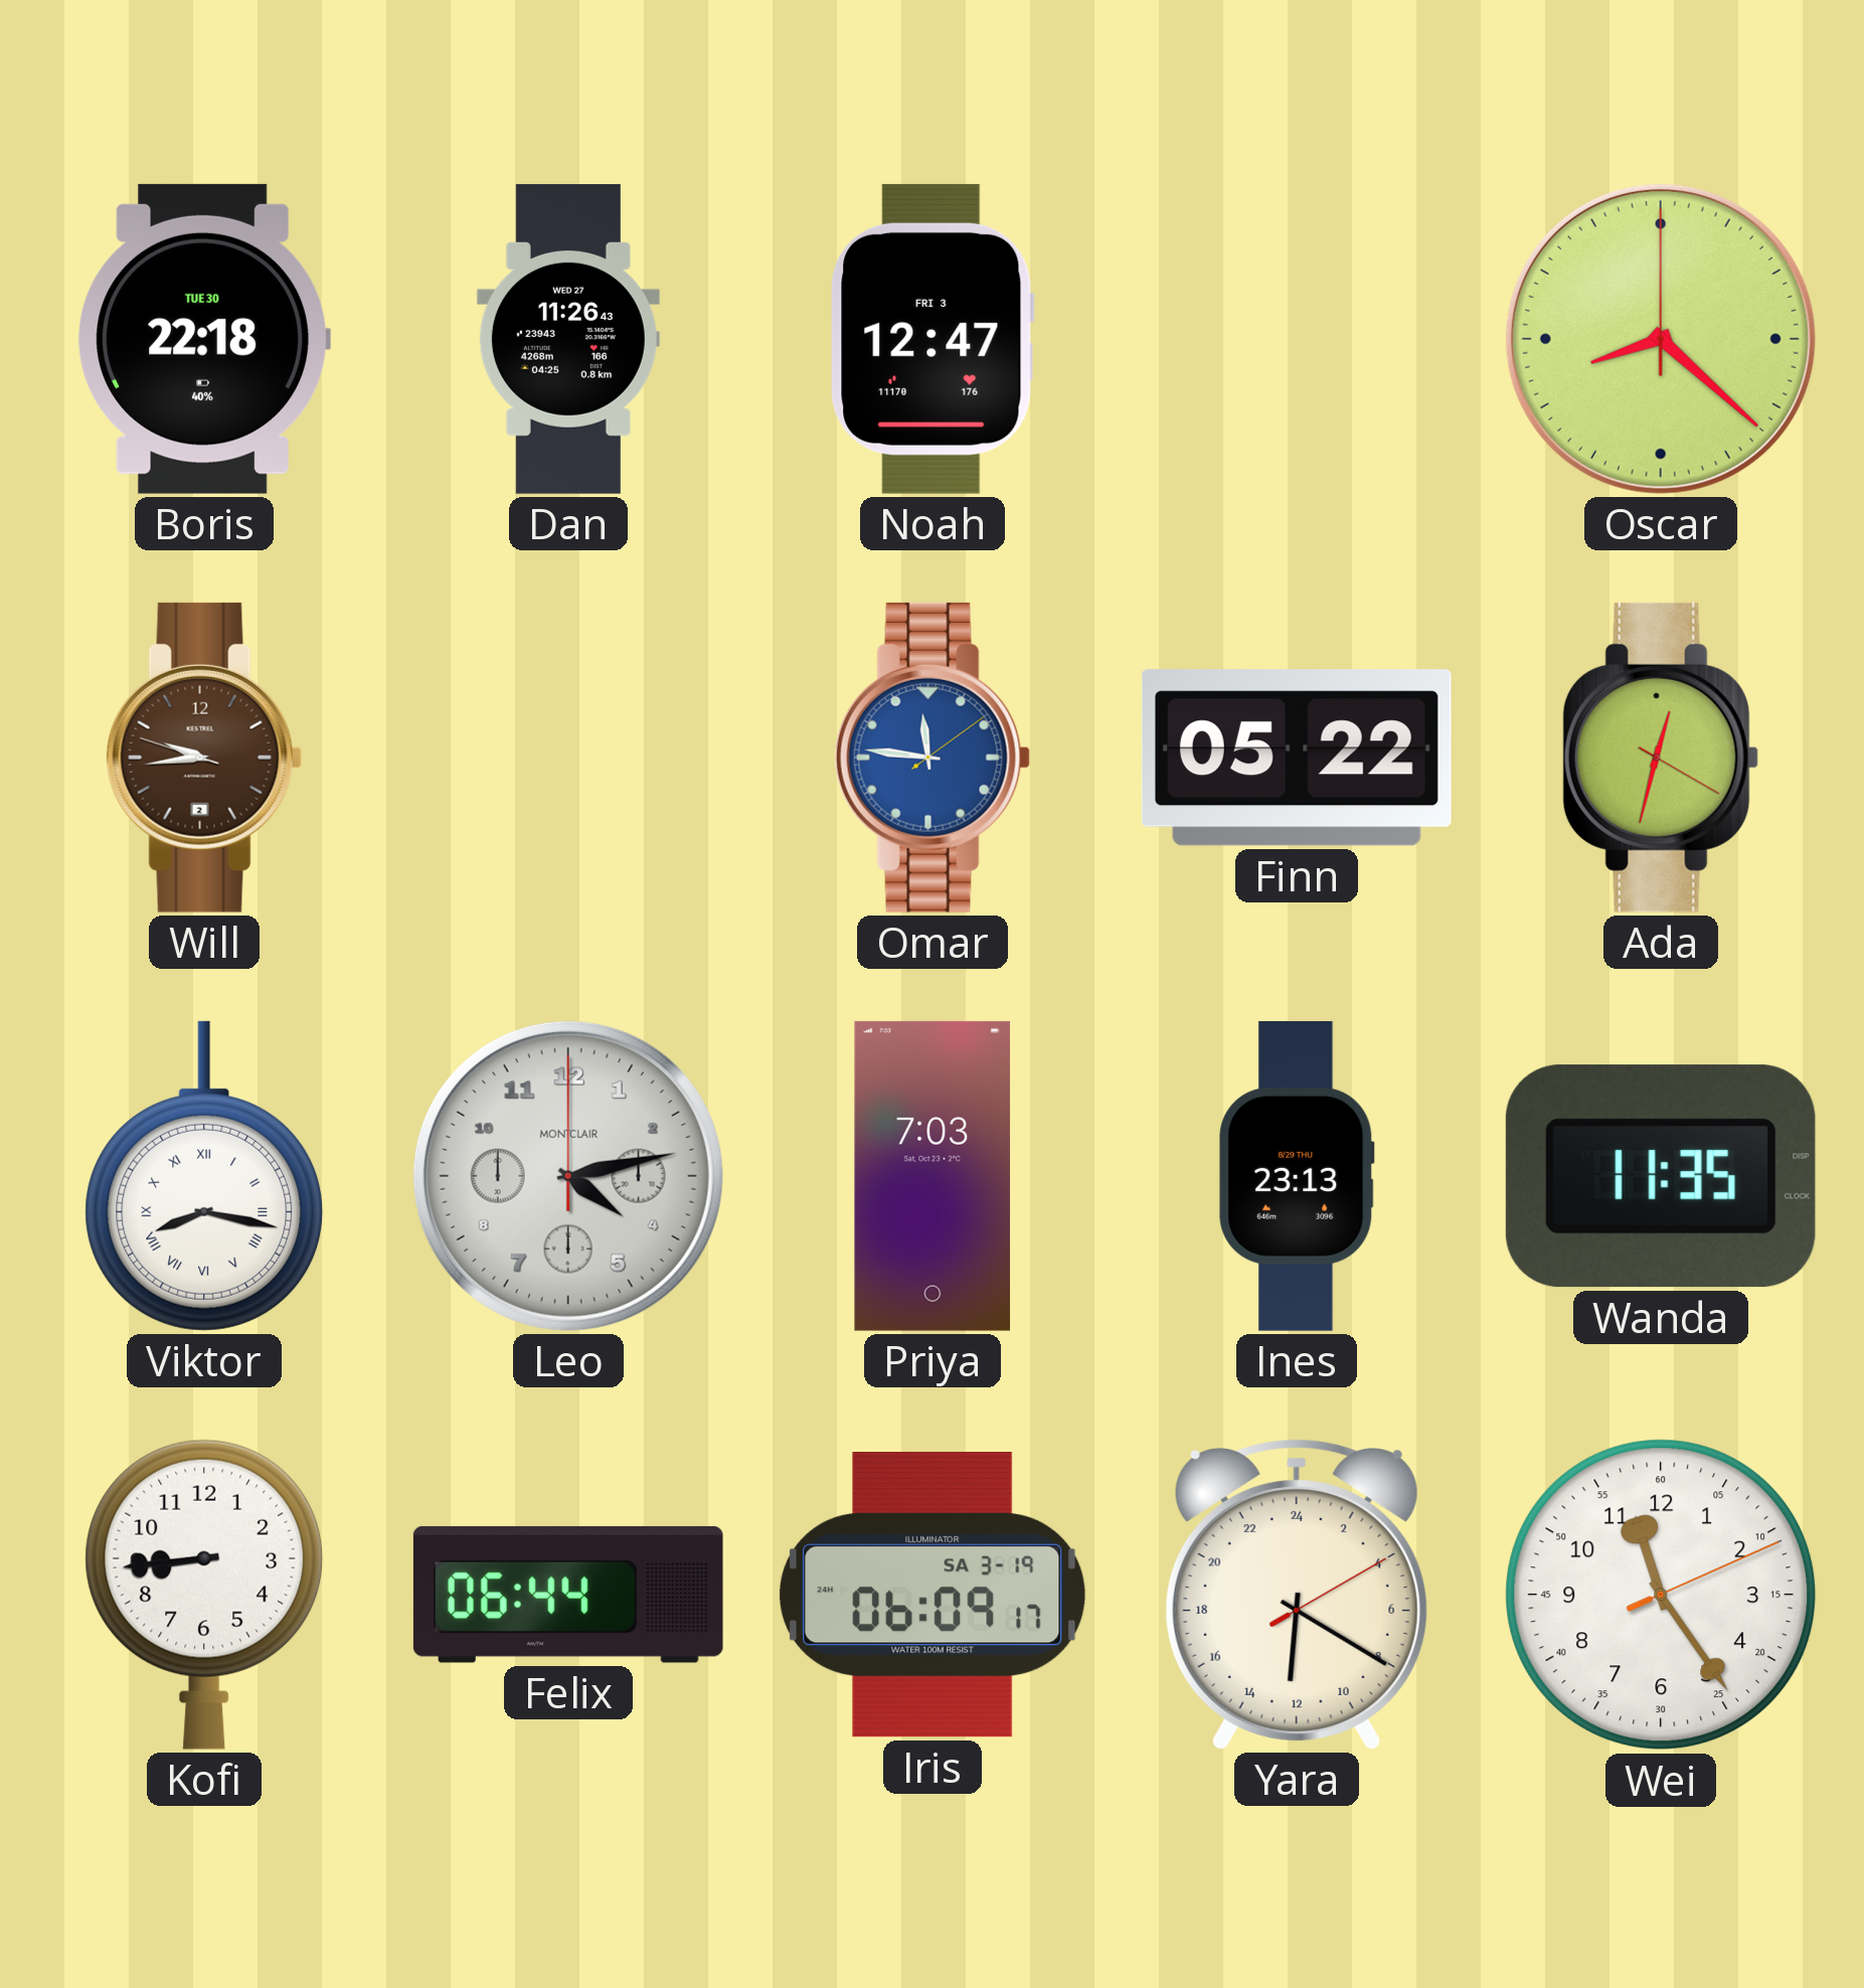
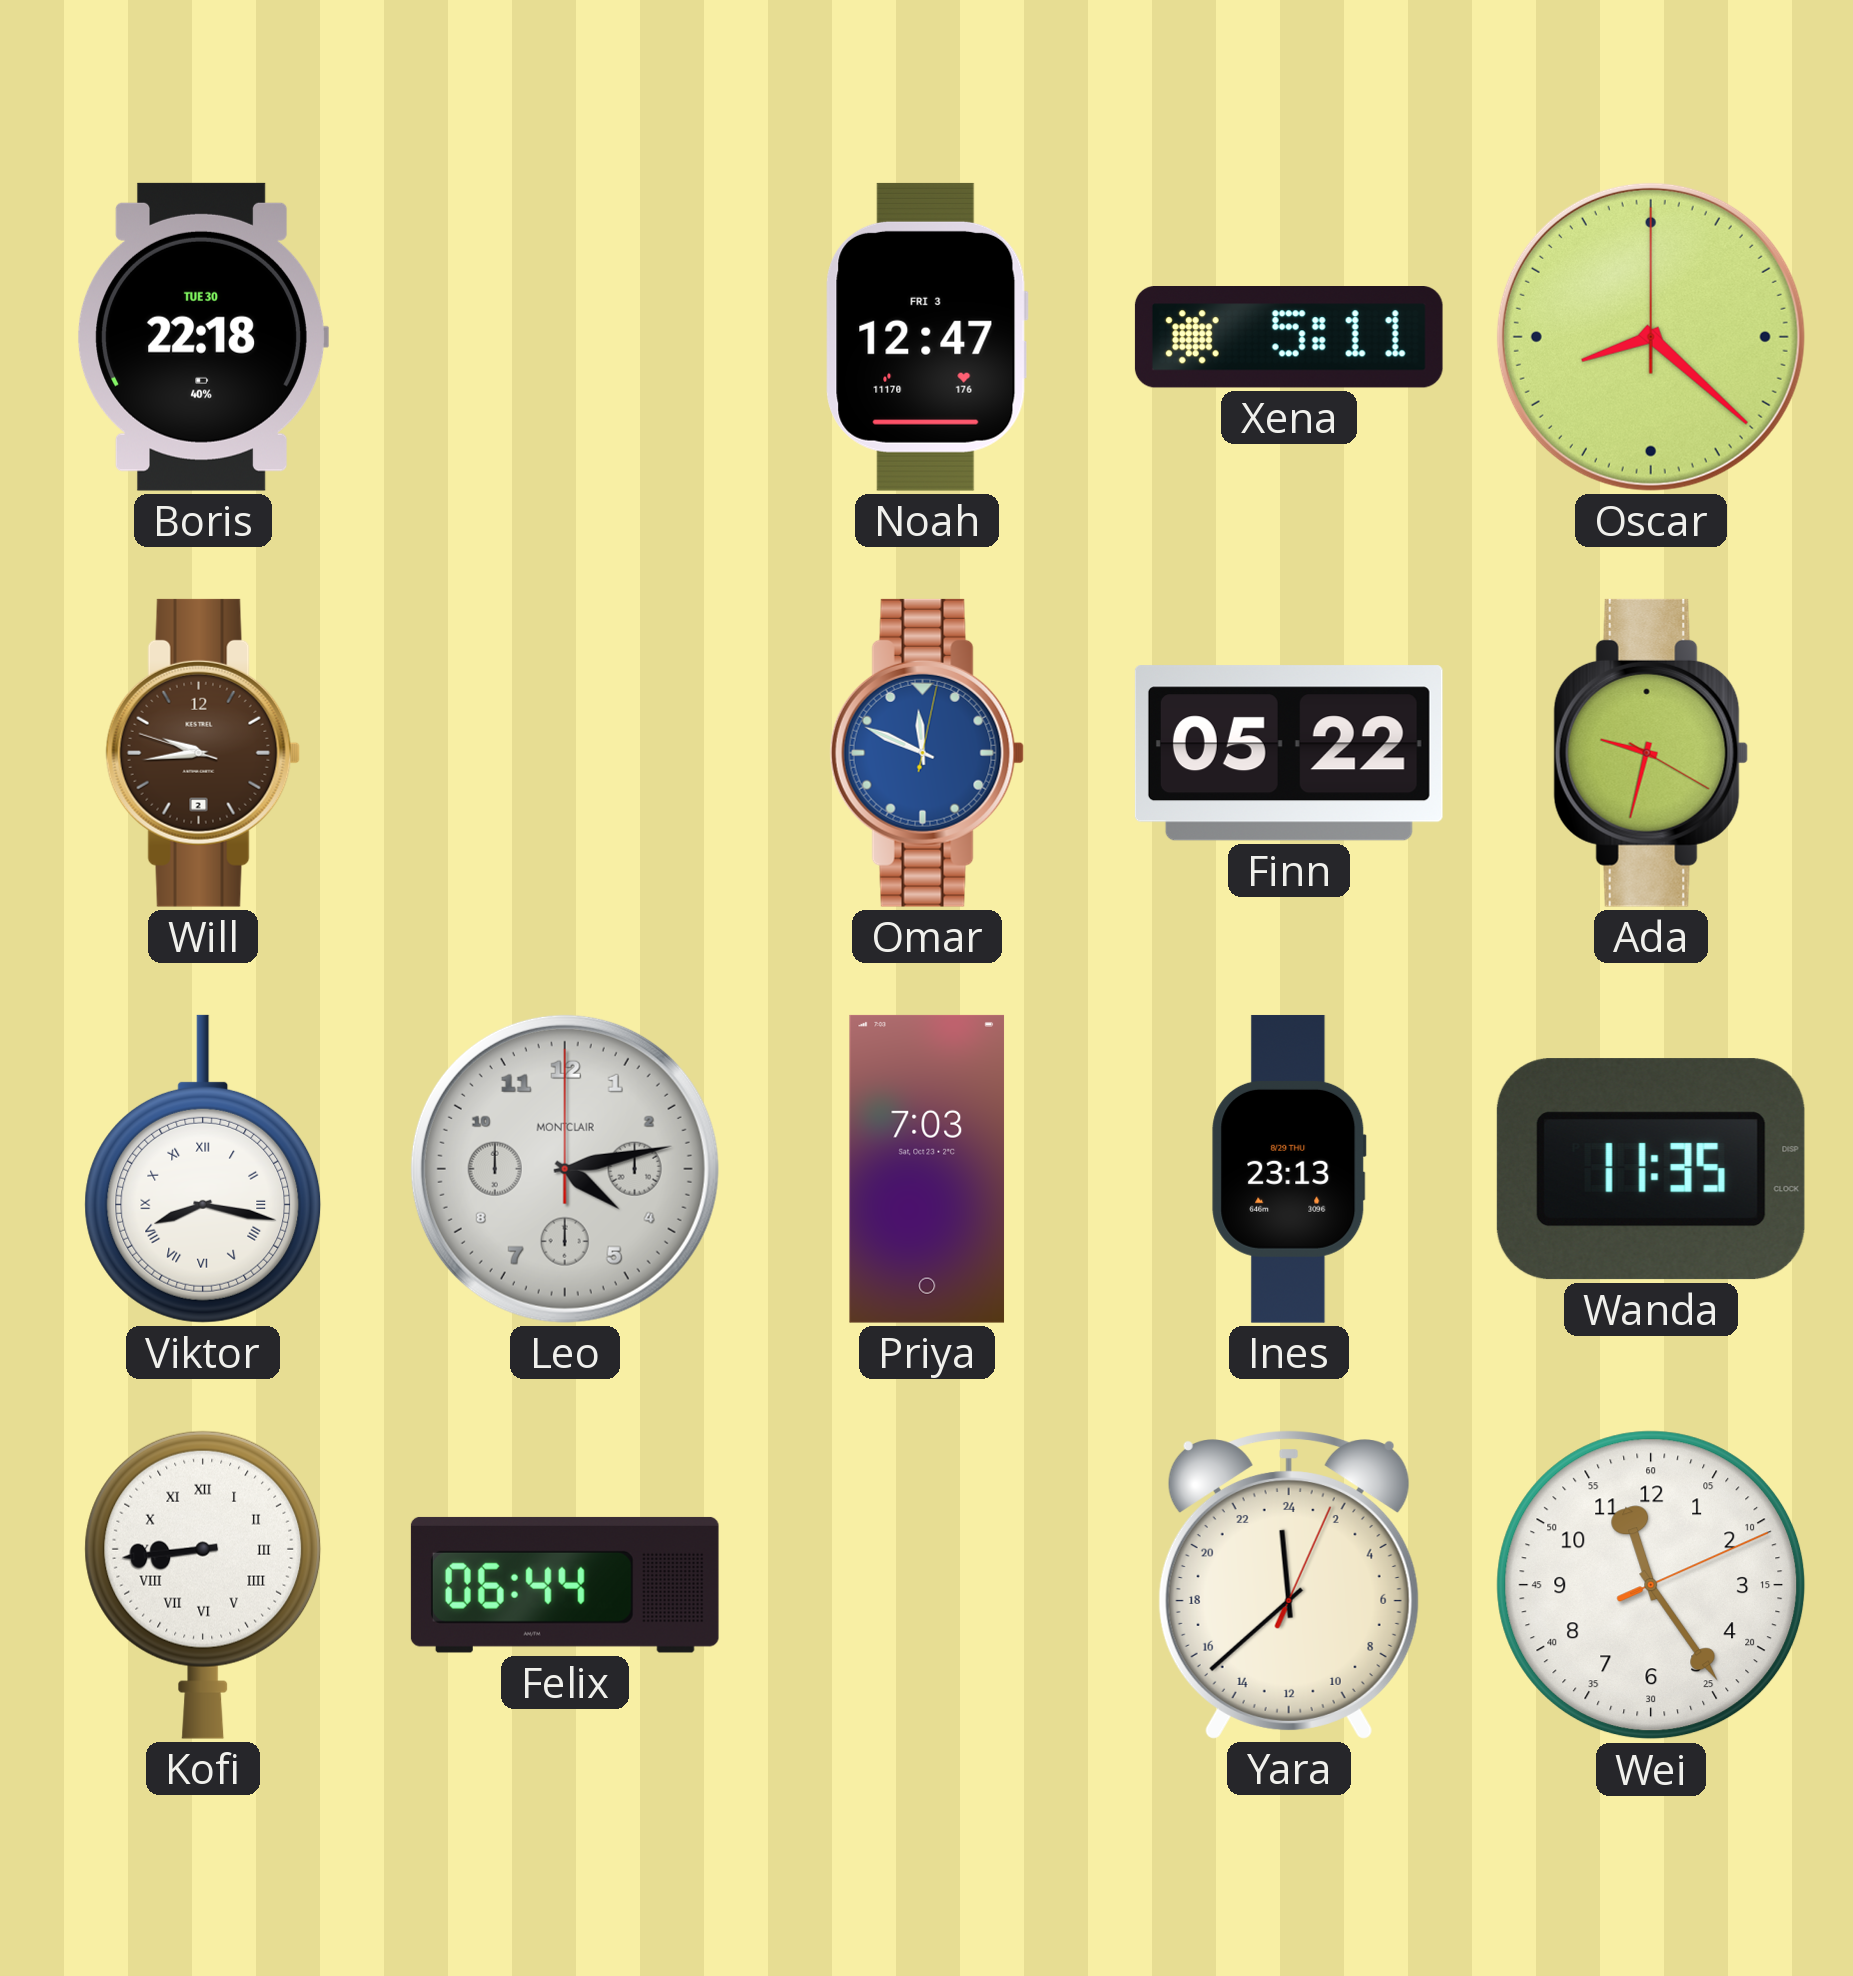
Dan: 11:26 -> none (568, 339)
Xena: none -> 5:11 (1289, 338)
Omar: 11:46 -> 11:49 (927, 753)
Ada: 12:32 -> 9:32 (1651, 753)
Kofi numerals: Arabic -> Roman (203, 1585)
Iris: 06:09 -> none (933, 1595)
Yara: 12:20 -> 23:38 (1289, 1585)
